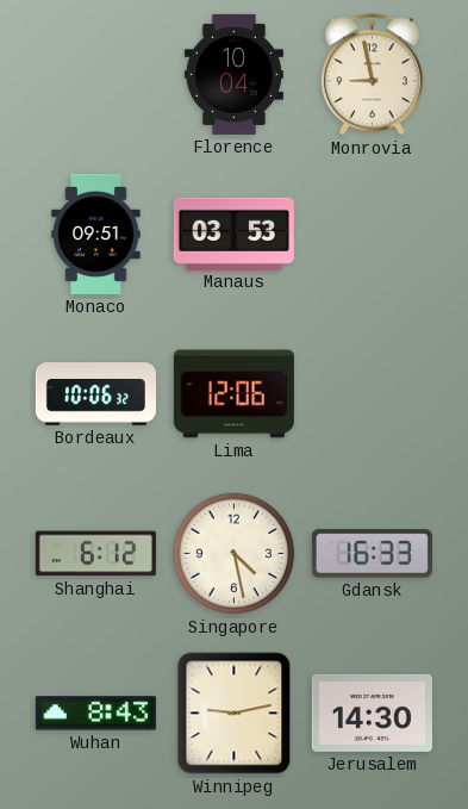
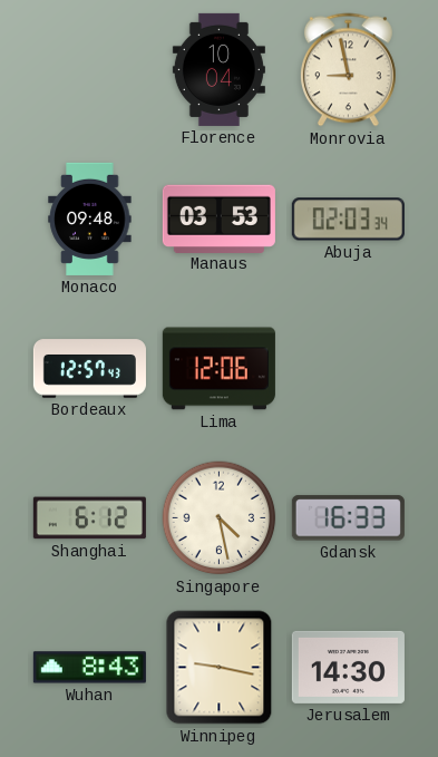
Monaco: 09:51 -> 09:48 (90, 219)
Abuja: none -> 02:03 (348, 220)
Bordeaux: 10:06 -> 12:57 (89, 369)
Winnipeg: 9:13 -> 9:17 (220, 668)
